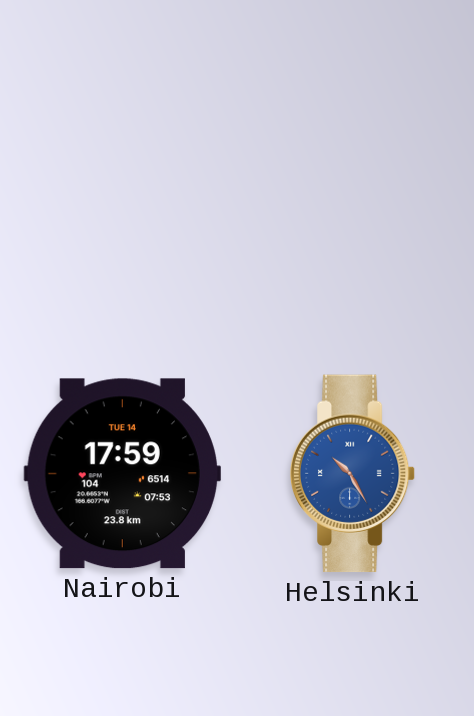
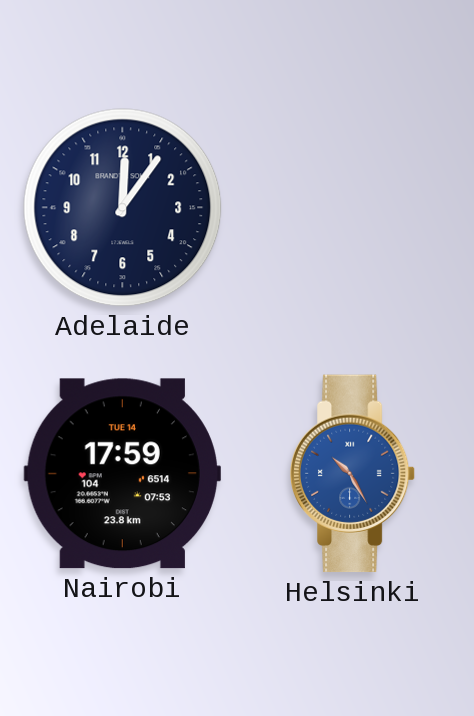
Adelaide: none -> 12:06 (123, 208)
